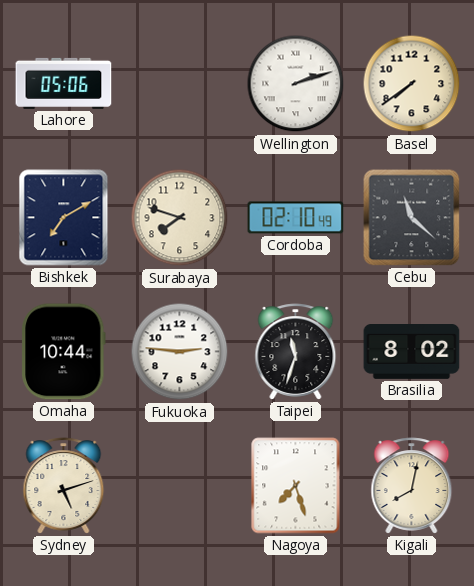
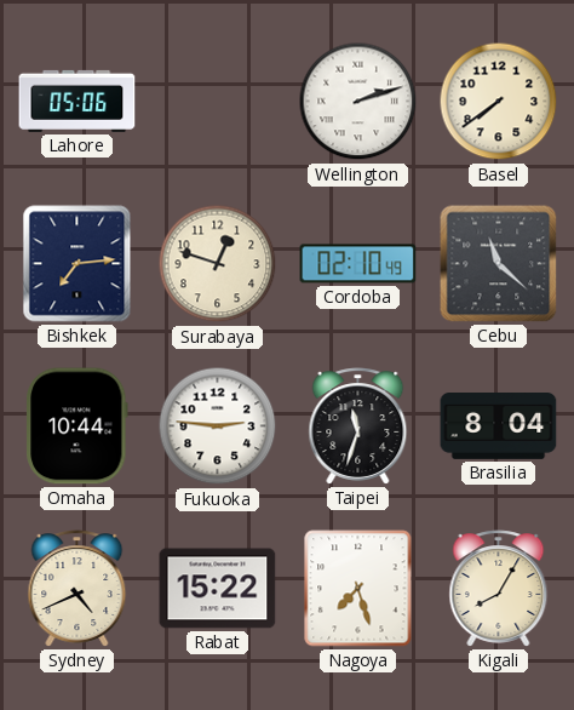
Bishkek: 7:10 -> 7:14 (78, 264)
Surabaya: 7:48 -> 12:48 (218, 264)
Brasilia: 8:02 -> 8:04 (499, 426)
Sydney: 5:12 -> 4:41 (78, 589)
Rabat: none -> 15:22 (218, 589)
Kigali: 8:02 -> 8:05 (499, 589)
